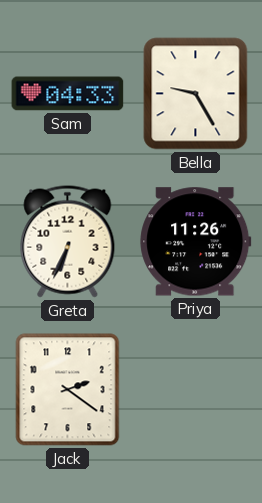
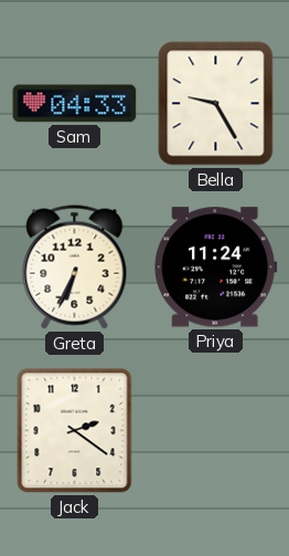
Priya: 11:26 -> 11:24 (216, 267)
